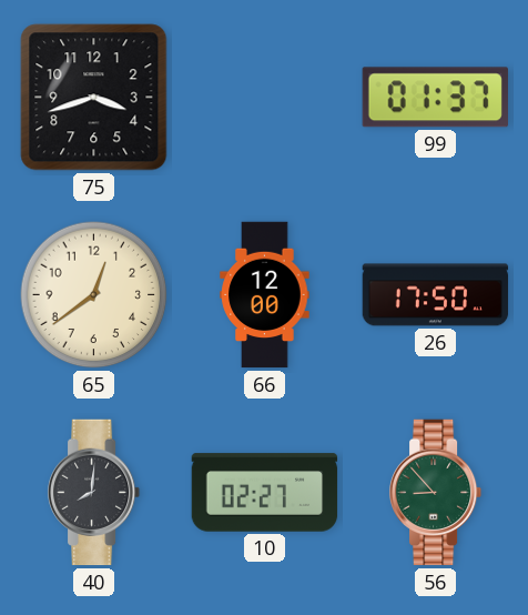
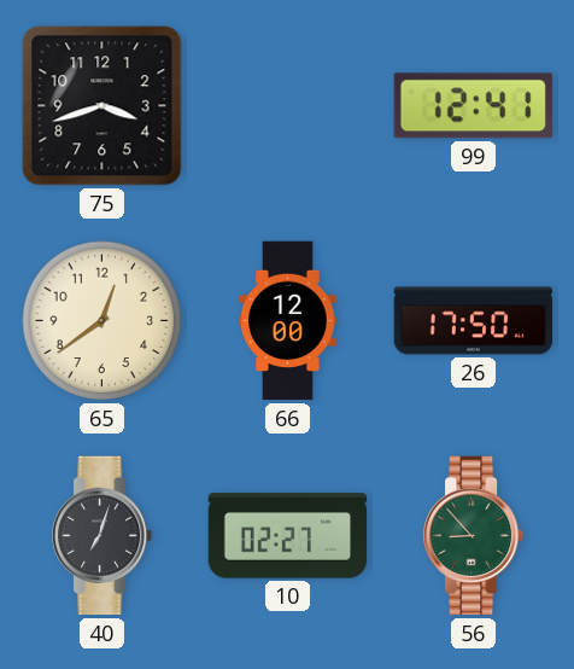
99: 01:37 -> 12:41 (473, 106)
40: 8:01 -> 7:03 (102, 536)
